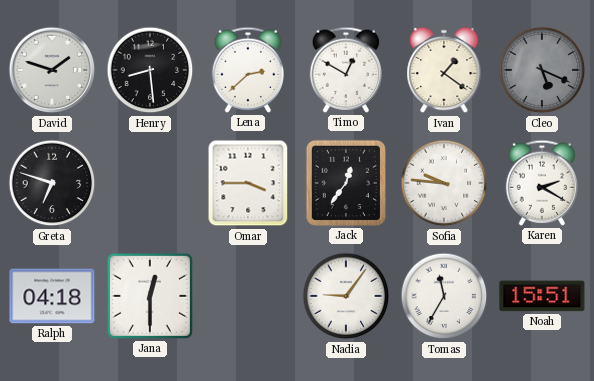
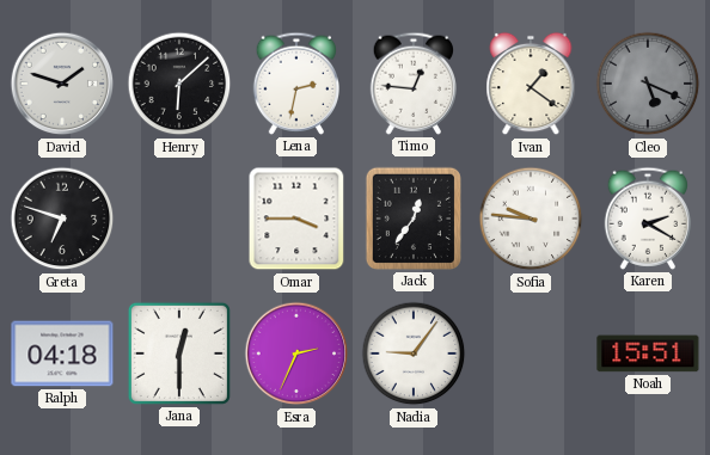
Henry: 8:29 -> 6:08 (179, 84)
Lena: 2:38 -> 2:32 (295, 84)
Timo: 12:50 -> 12:46 (412, 84)
Esra: none -> 2:34 (296, 353)
Tomas: 11:35 -> none (444, 296)
